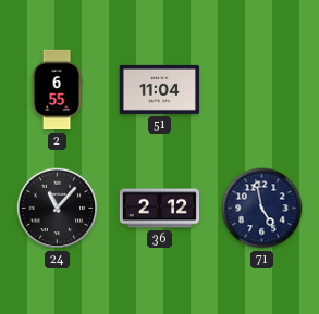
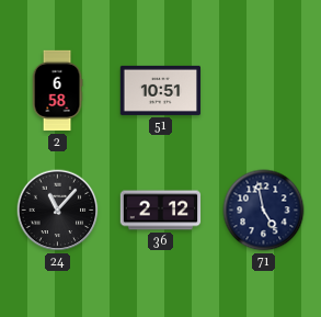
2: 6:55 -> 6:58 (57, 91)
51: 11:04 -> 10:51 (161, 90)
